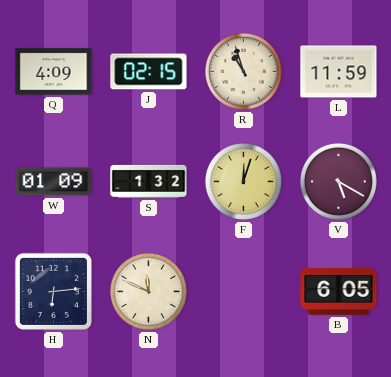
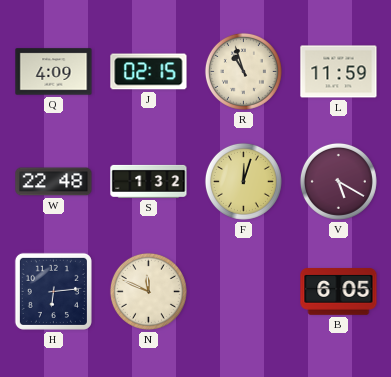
W: 01:09 -> 22:48 (54, 182)
